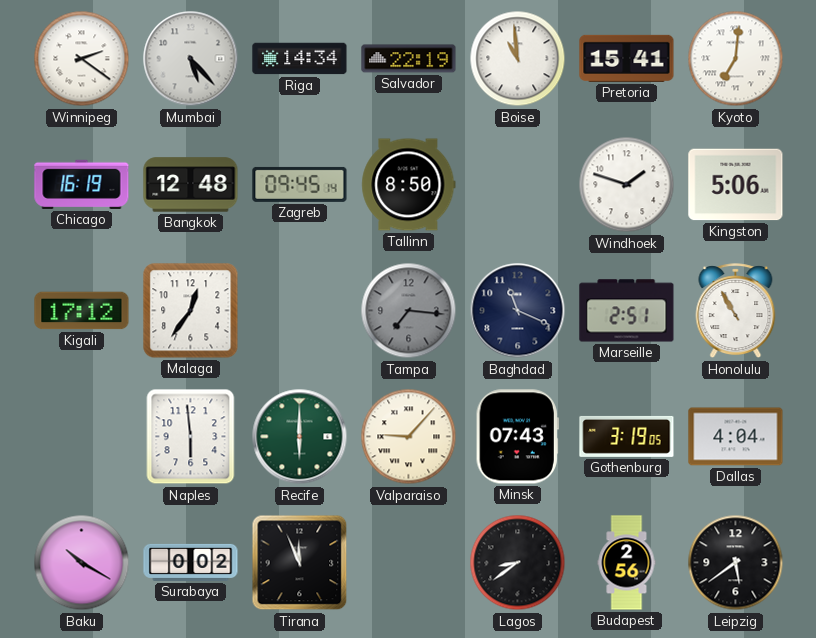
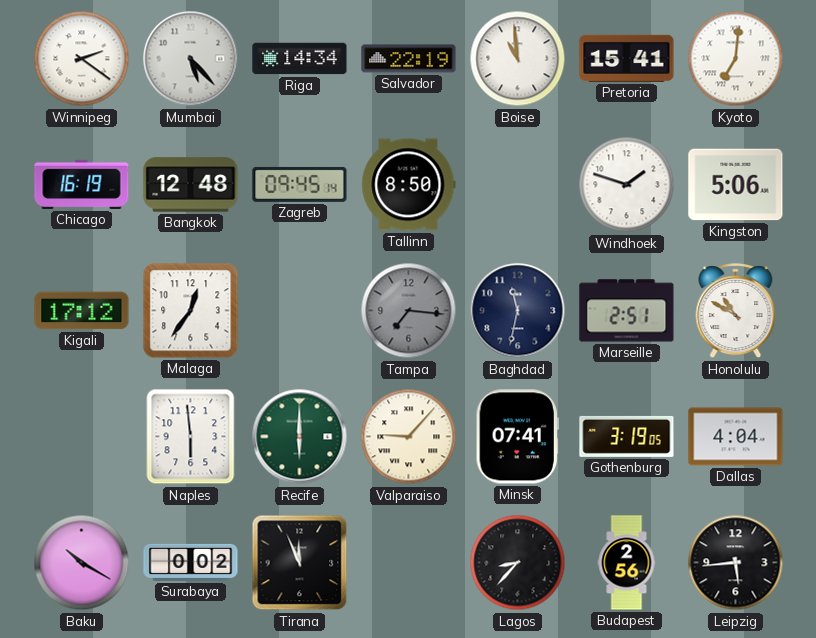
Baghdad: 11:19 -> 11:32 (518, 311)
Honolulu: 10:55 -> 10:50 (736, 311)
Minsk: 07:43 -> 07:41 (517, 437)
Lagos: 8:39 -> 8:37 (518, 563)
Leipzig: 5:39 -> 5:44 (736, 563)
